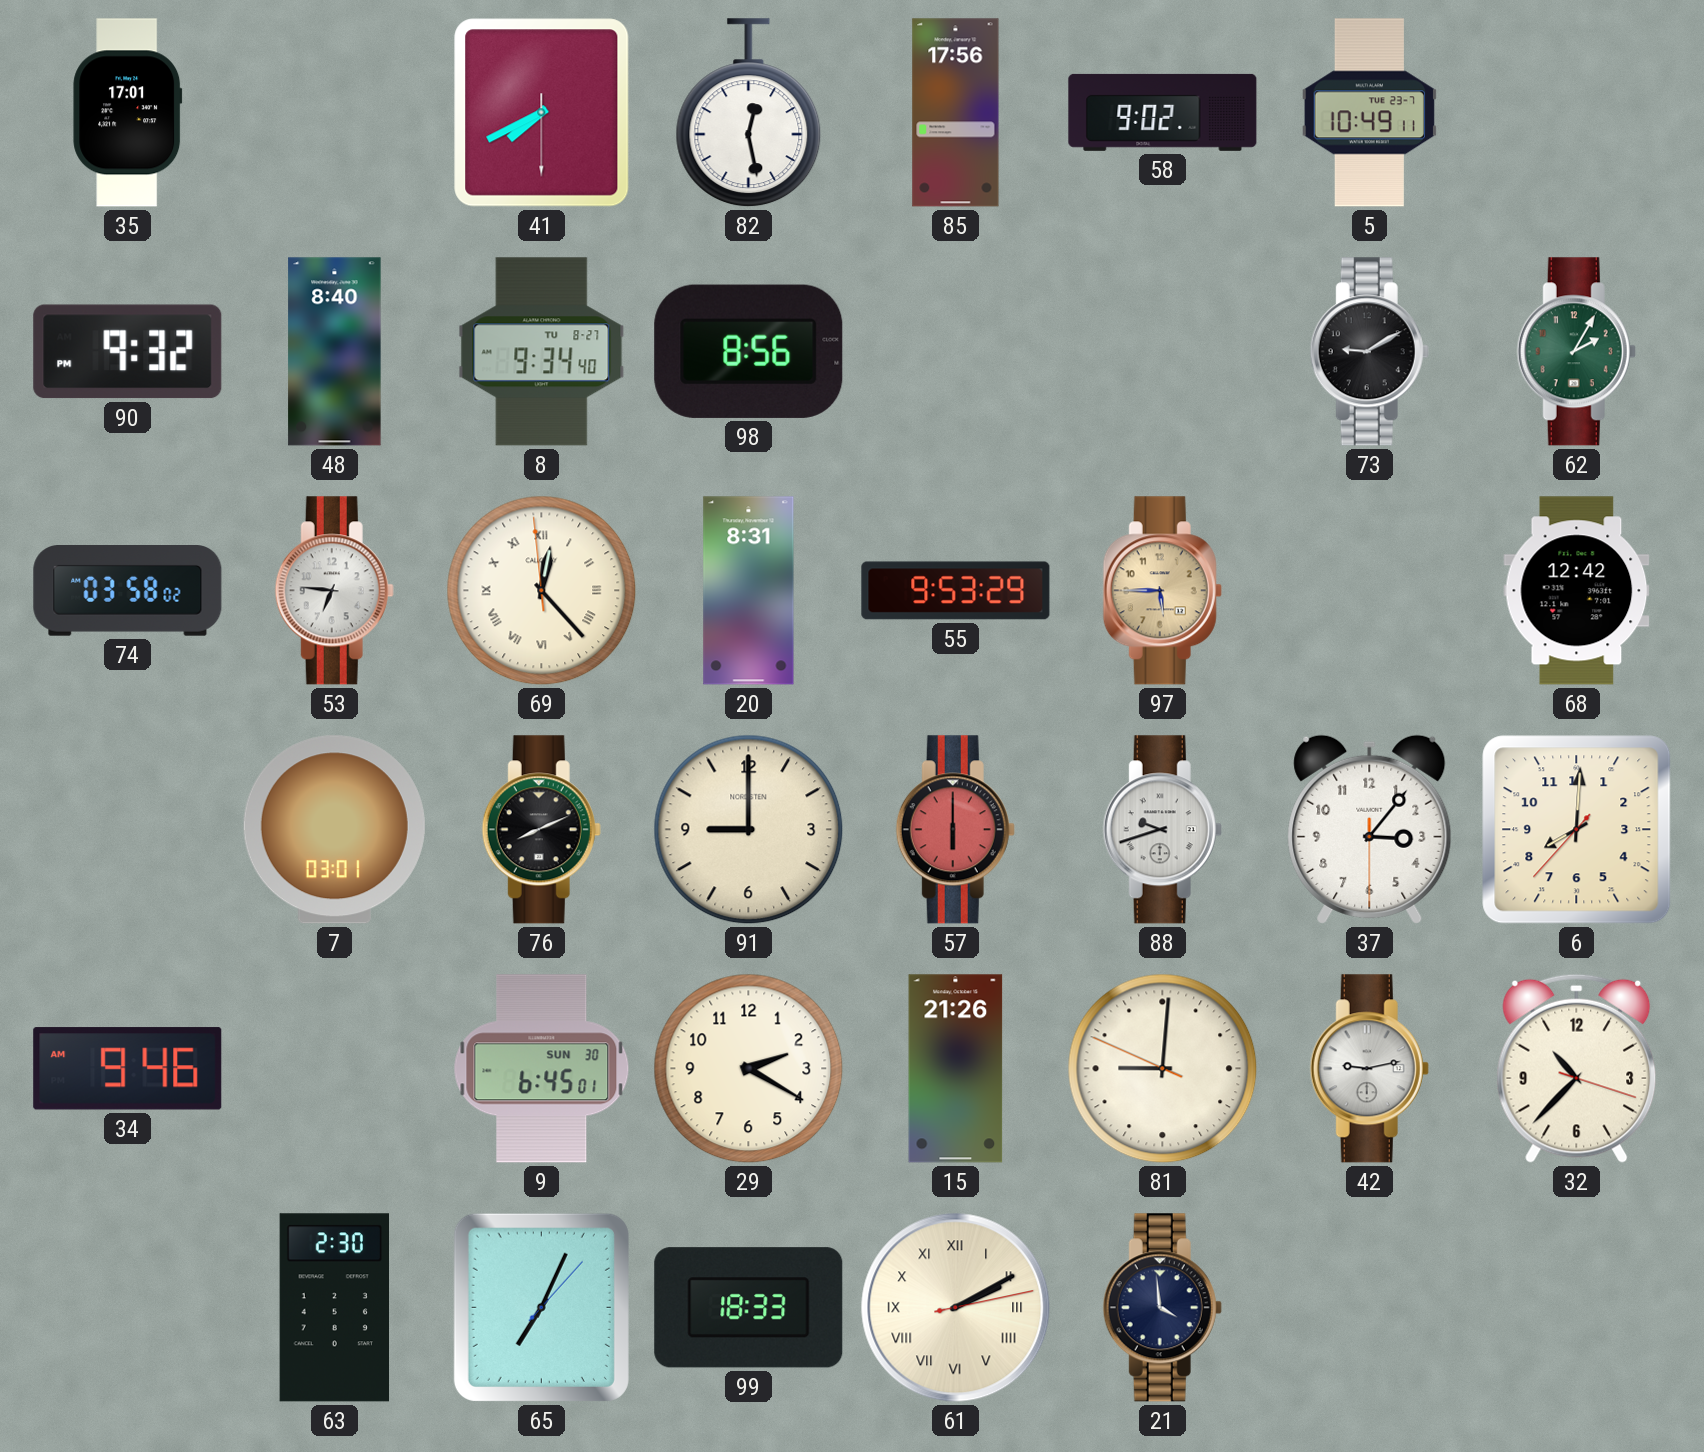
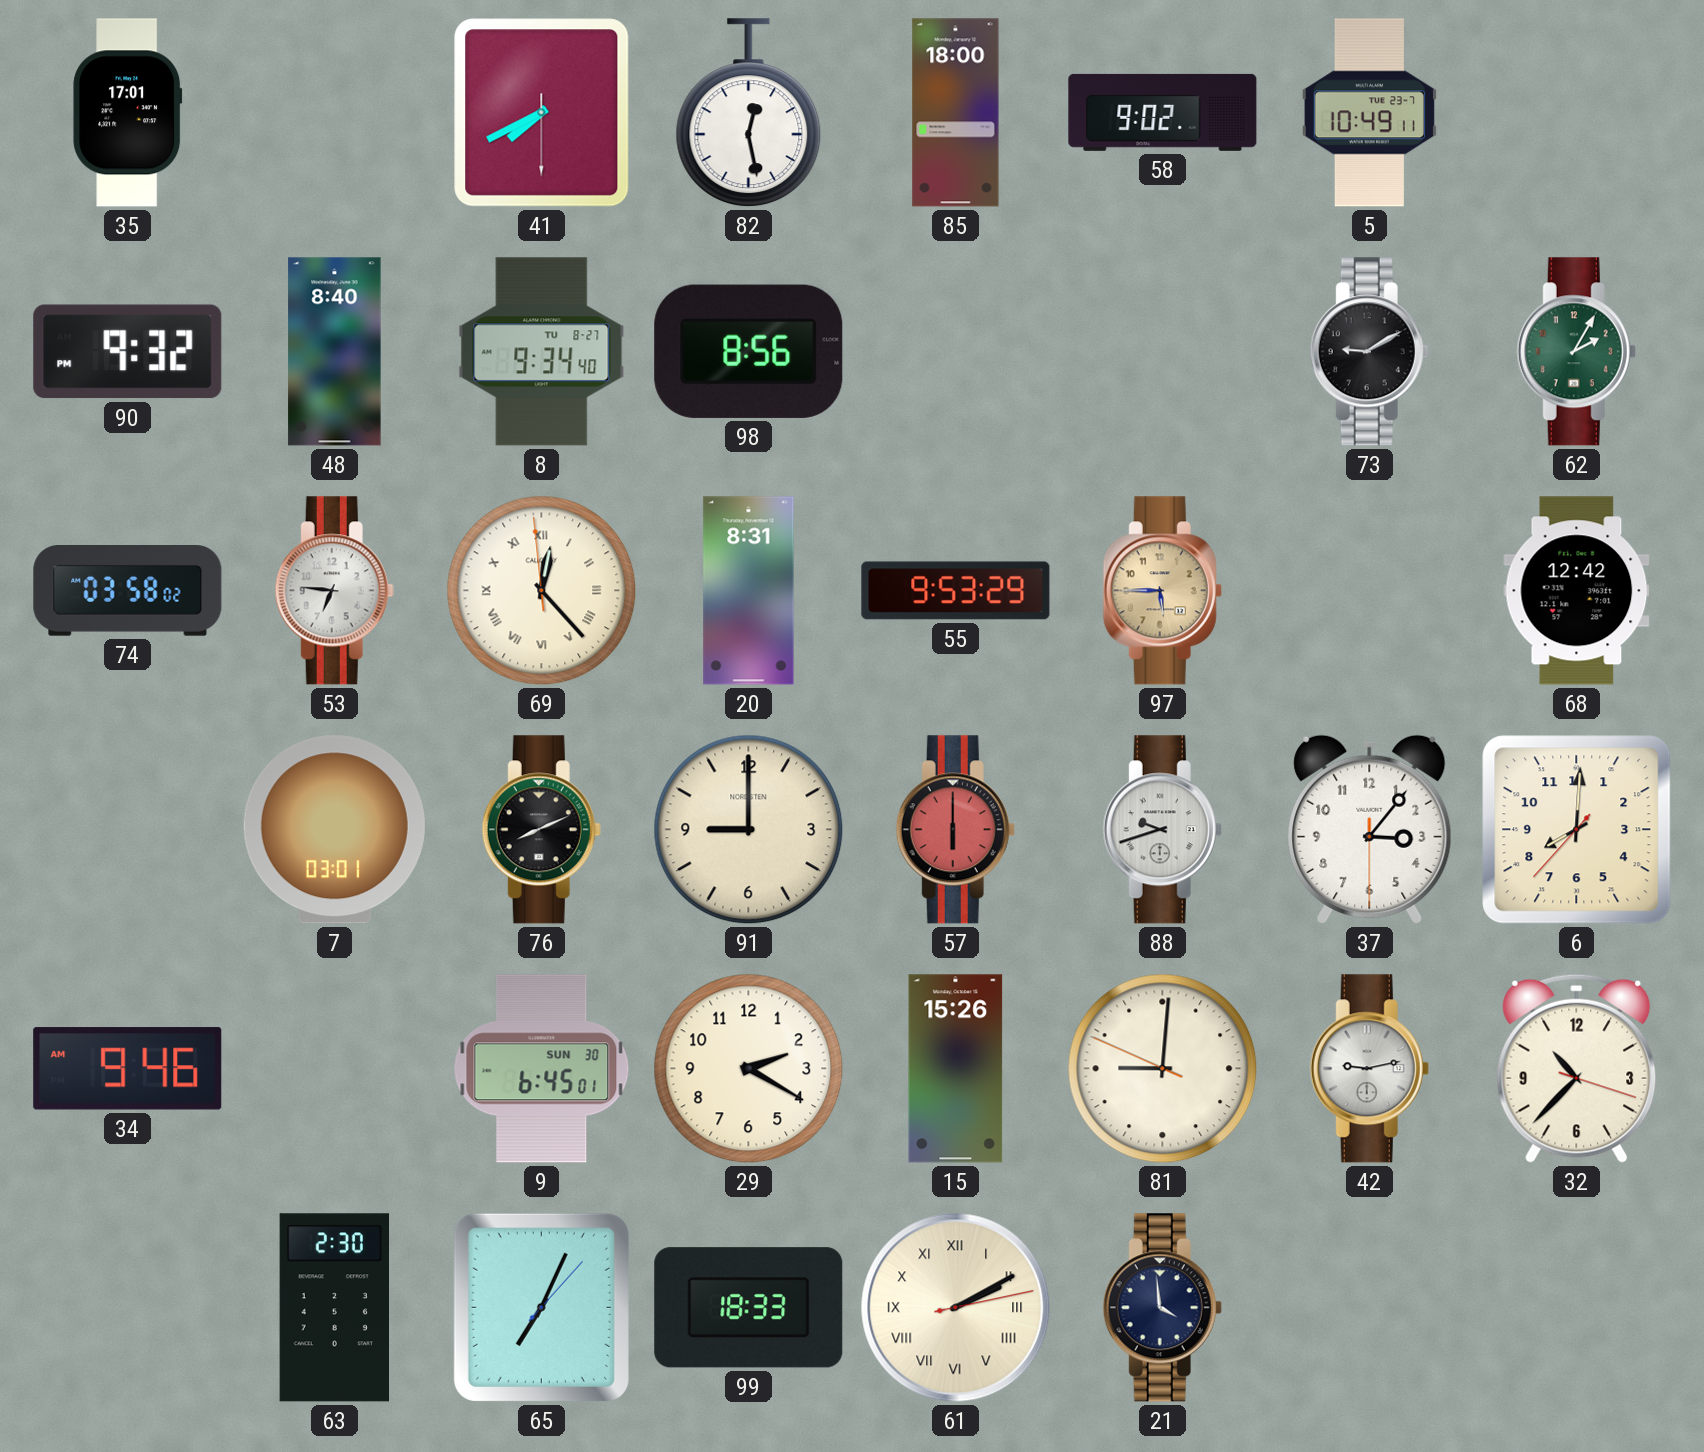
85: 17:56 -> 18:00 (956, 113)
15: 21:26 -> 15:26 (956, 1069)
